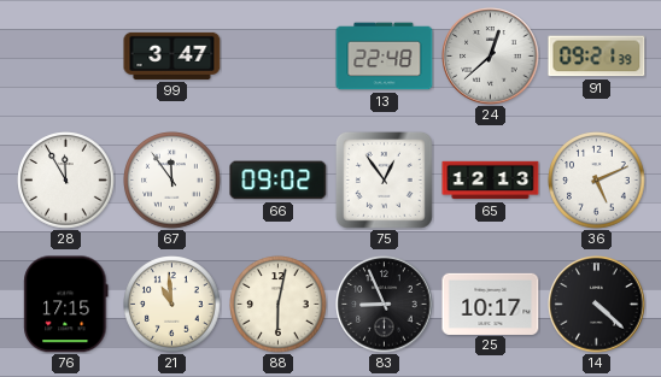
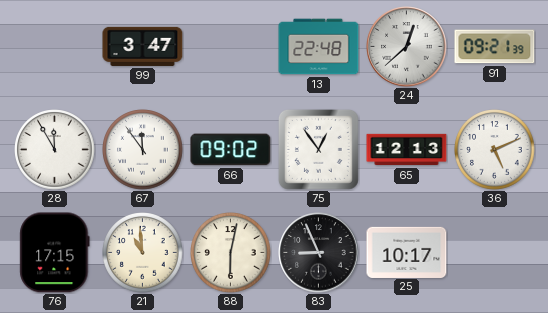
14: 4:22 -> none (597, 305)
